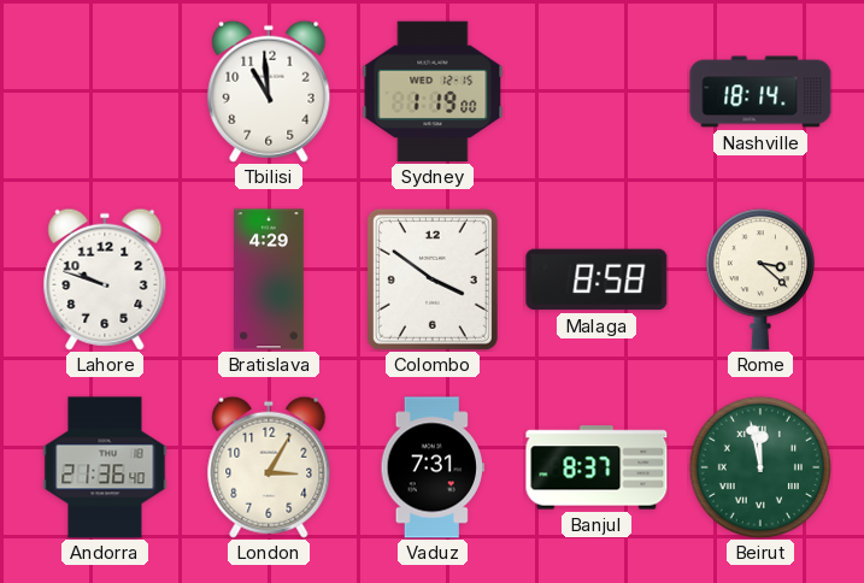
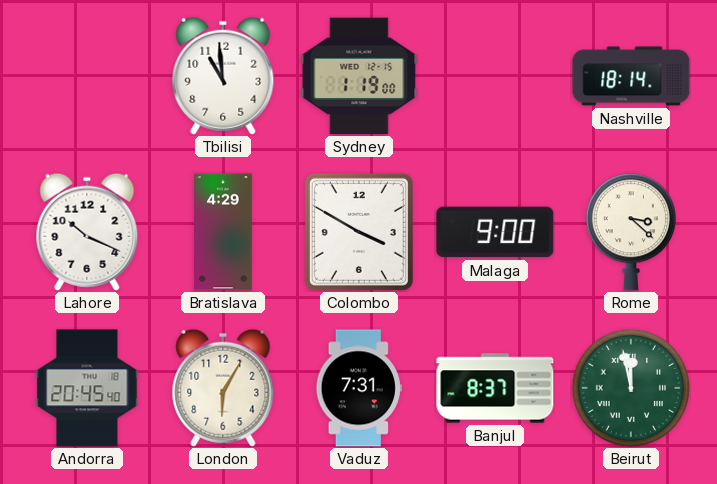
Lahore: 9:48 -> 10:19 (87, 232)
Colombo: 3:51 -> 3:50 (359, 232)
Malaga: 8:58 -> 9:00 (495, 232)
Andorra: 21:36 -> 20:45 (87, 388)
London: 3:05 -> 6:05 (223, 388)
